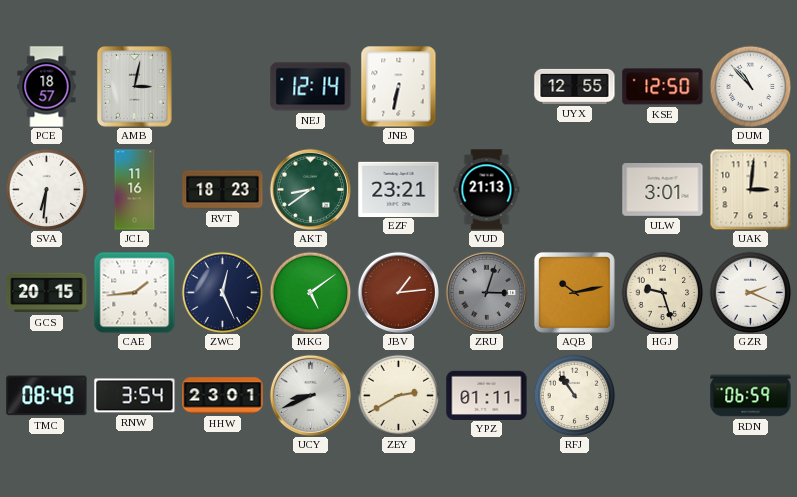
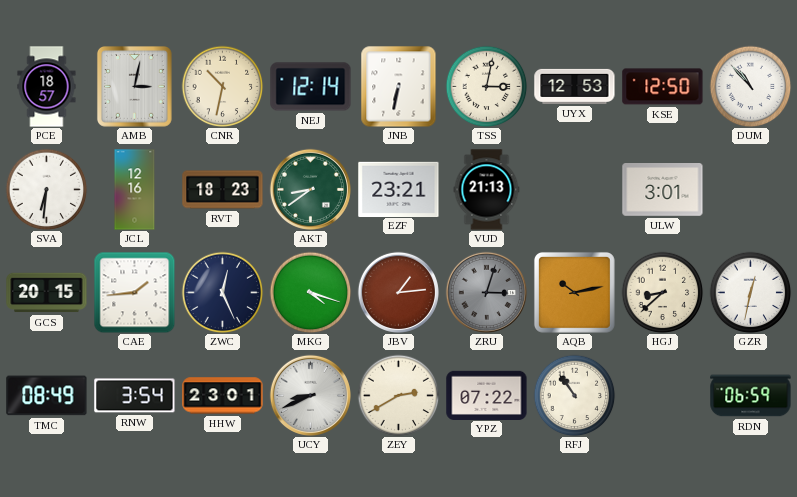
CNR: none -> 10:32 (222, 86)
TSS: none -> 3:02 (486, 86)
UYX: 12:55 -> 12:53 (575, 86)
JCL: 11:16 -> 12:16 (135, 190)
UAK: 3:01 -> none (750, 189)
MKG: 5:09 -> 4:18 (310, 292)
HGJ: 9:27 -> 8:38 (662, 292)
GZR: 2:19 -> 12:32 (750, 292)
YPZ: 01:11 -> 07:22 (487, 395)
